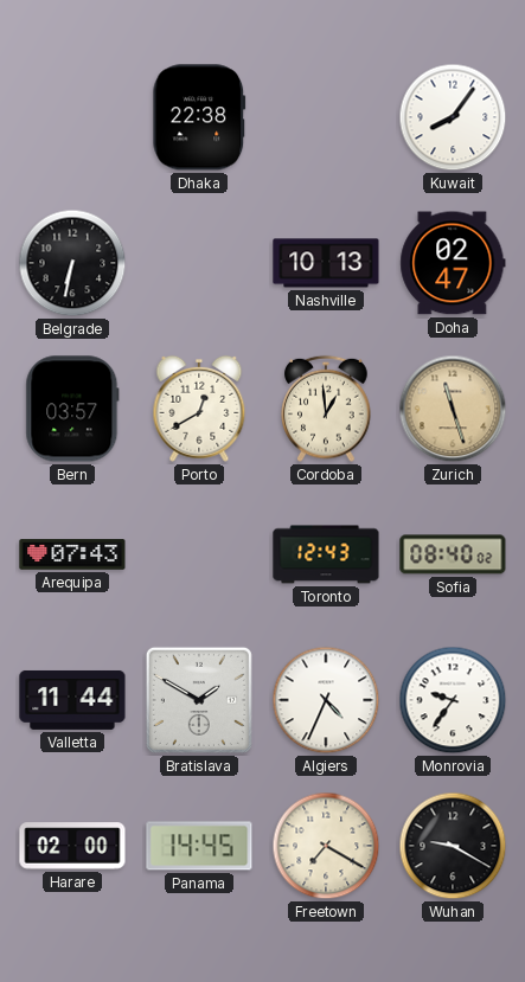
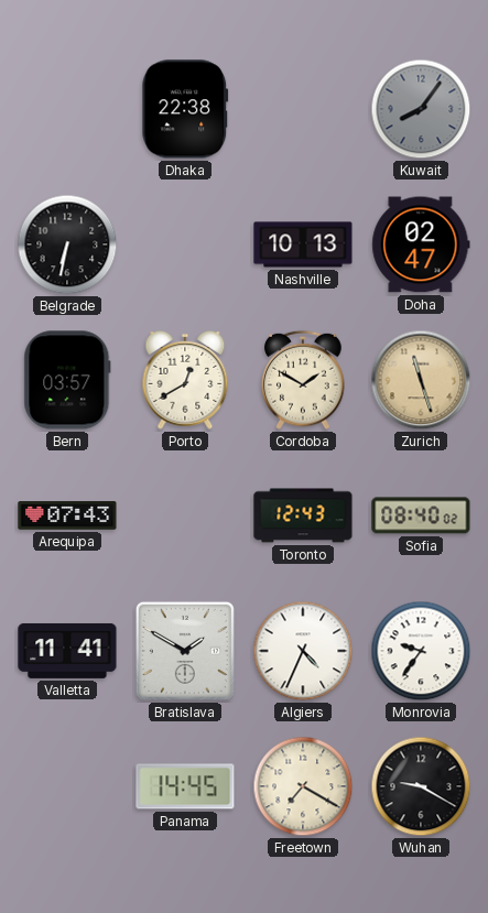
Kuwait dial: white -> grey (421, 109)
Cordoba: 12:59 -> 1:50 (303, 380)
Valletta: 11:44 -> 11:41 (67, 651)
Harare: 02:00 -> none (72, 846)
